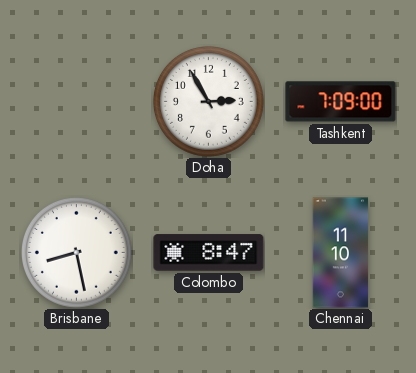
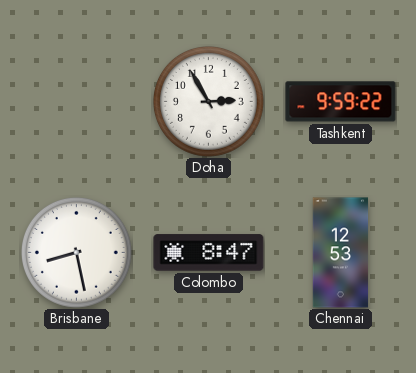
Tashkent: 7:09 -> 9:59 (341, 102)
Chennai: 11:10 -> 12:53 (341, 253)
